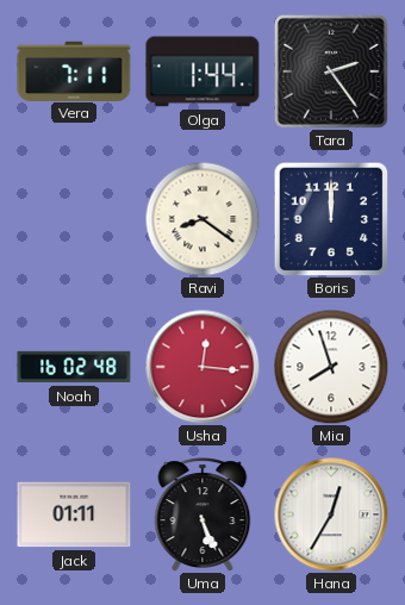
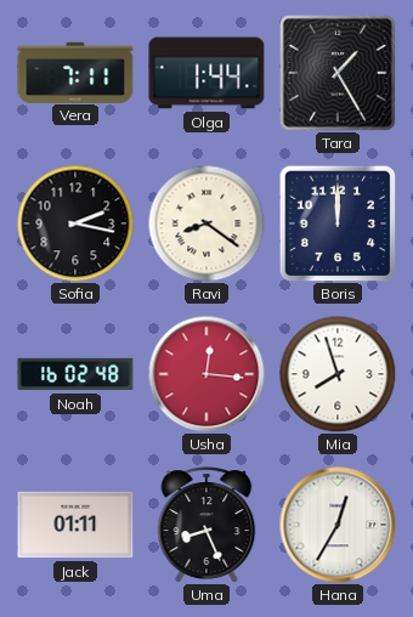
Tara: 2:24 -> 1:25 (338, 73)
Sofia: none -> 2:17 (75, 223)
Uma: 5:26 -> 8:26 (206, 525)
